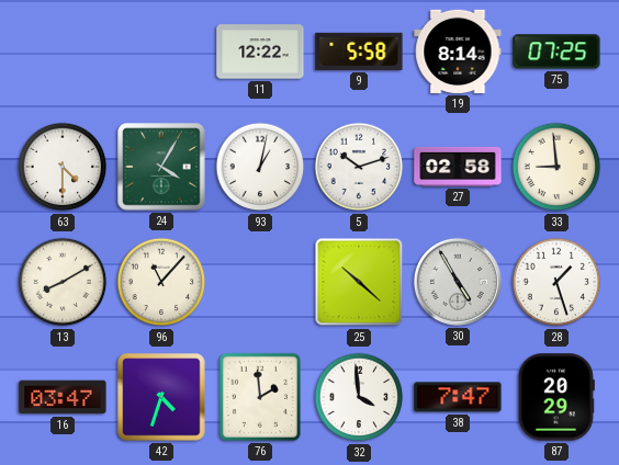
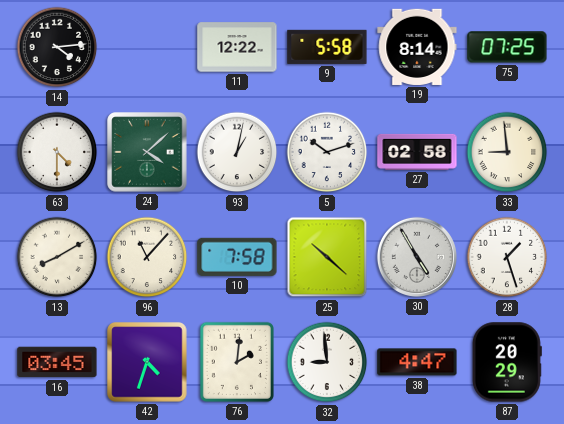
14: none -> 4:14 (57, 47)
24: 4:05 -> 4:08 (147, 152)
10: none -> 7:58 (237, 257)
16: 03:47 -> 03:45 (57, 362)
76: 1:59 -> 2:01 (237, 362)
32: 3:59 -> 8:59 (327, 362)
38: 7:47 -> 4:47 (417, 362)
